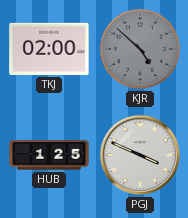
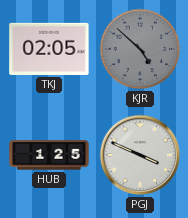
TKJ: 02:00 -> 02:05 (49, 49)
